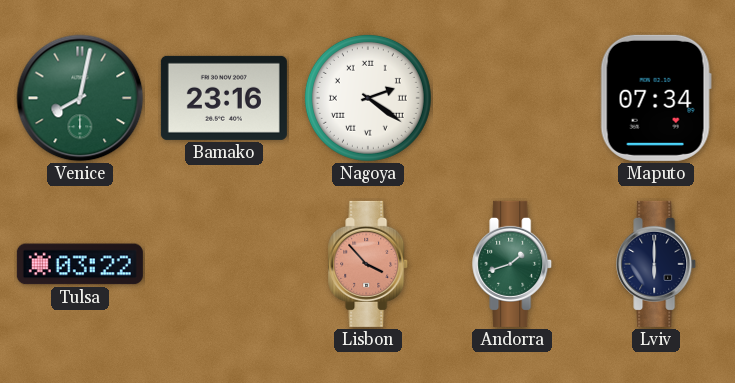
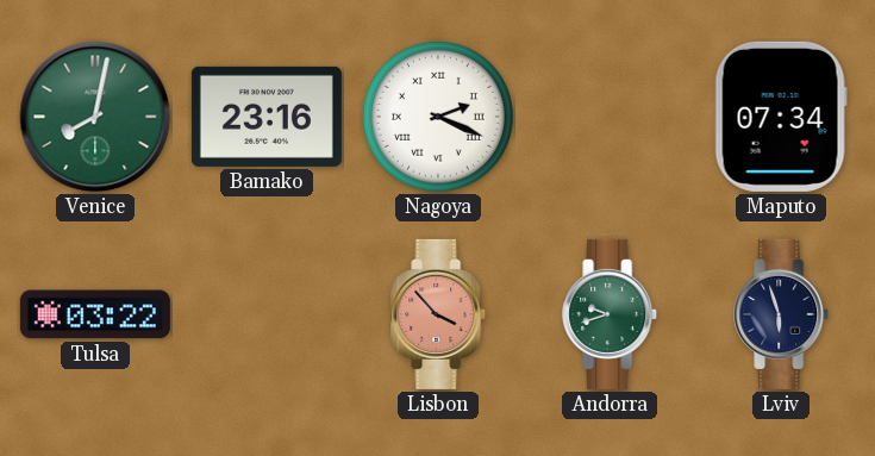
Nagoya: 2:21 -> 2:19 (438, 117)
Andorra: 1:42 -> 9:42 (611, 314)
Lviv: 6:00 -> 5:57 (782, 314)
